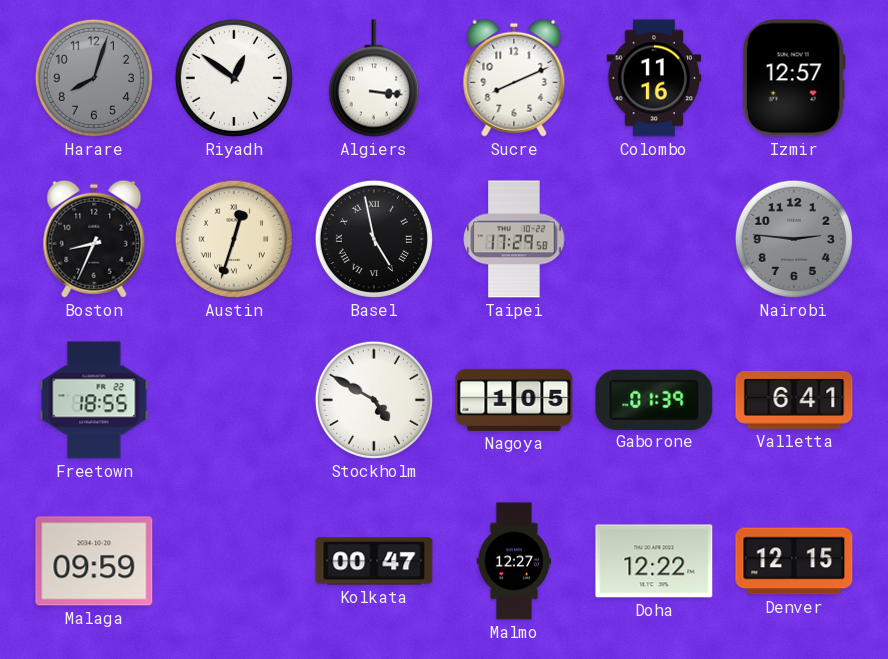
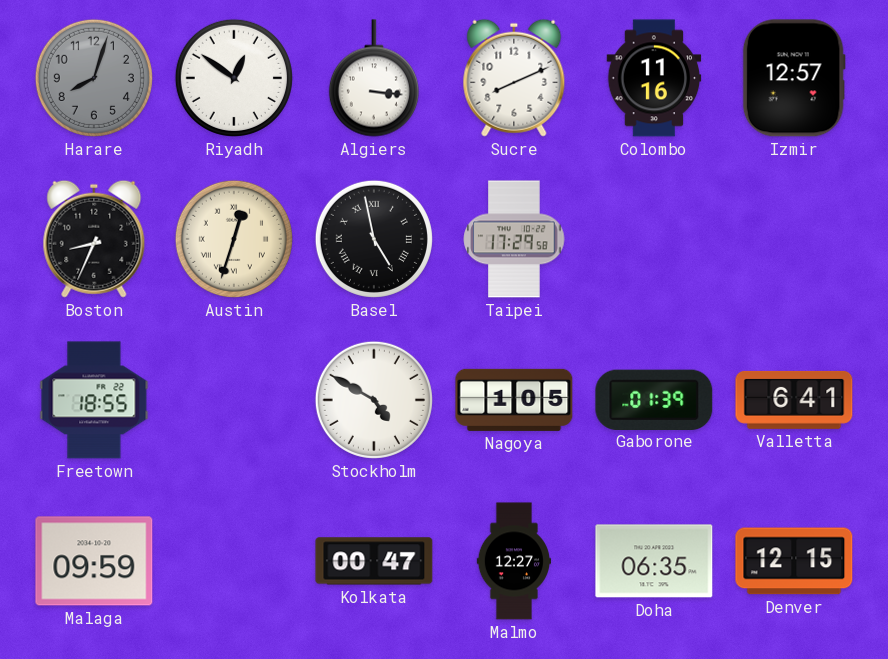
Nairobi: 2:46 -> none (794, 239)
Doha: 12:22 -> 06:35 (654, 561)
